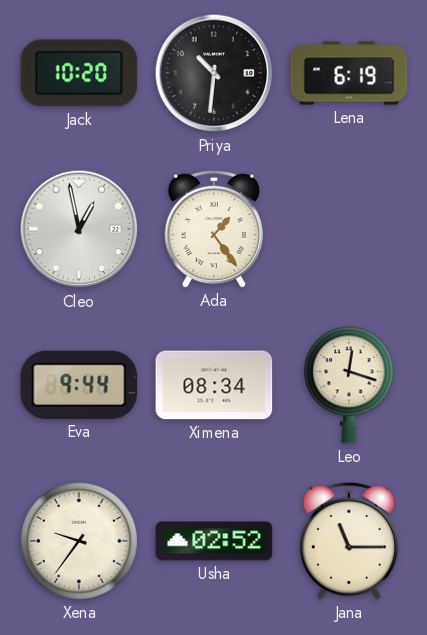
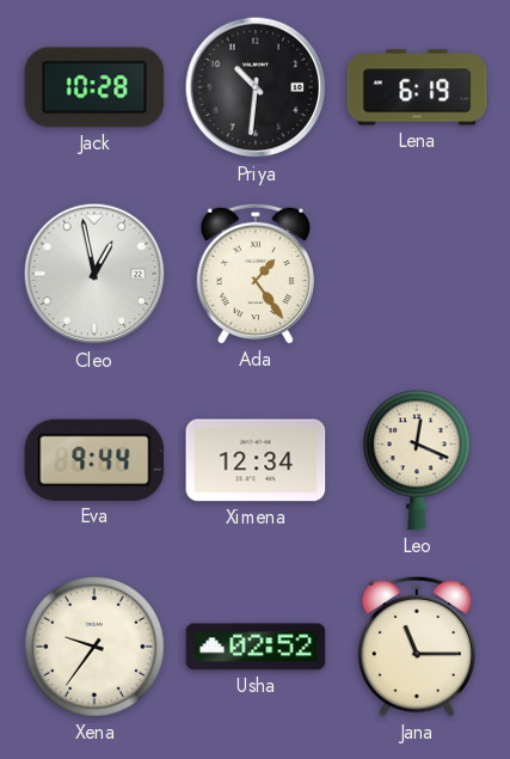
Jack: 10:20 -> 10:28 (94, 87)
Ximena: 08:34 -> 12:34 (256, 460)
Leo: 12:18 -> 12:19 (417, 460)
